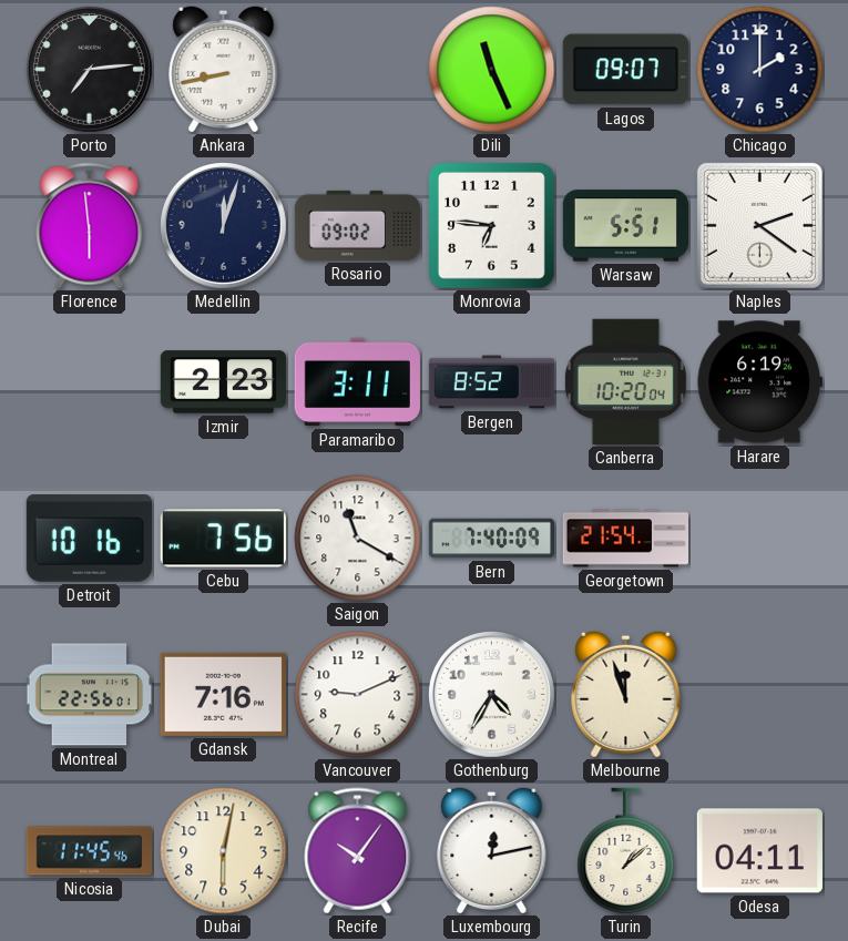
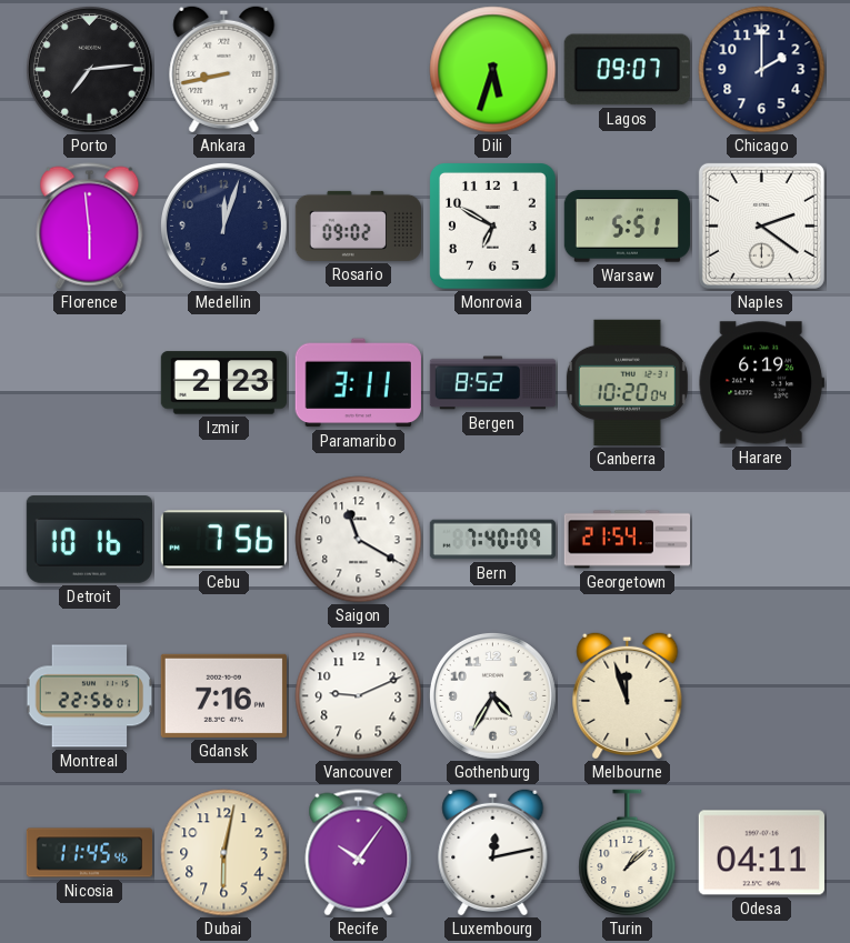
Dili: 11:26 -> 5:33 (493, 70)
Monrovia: 6:46 -> 6:50 (493, 227)
